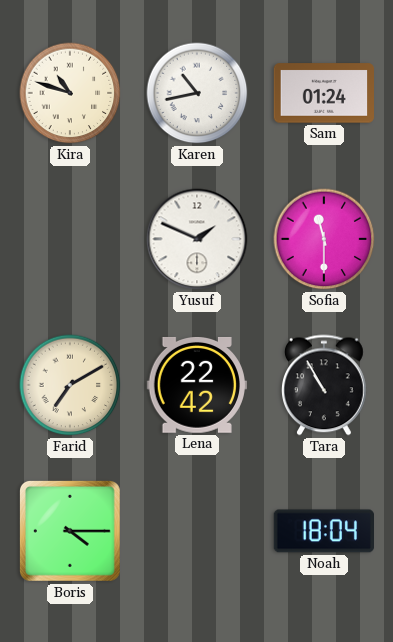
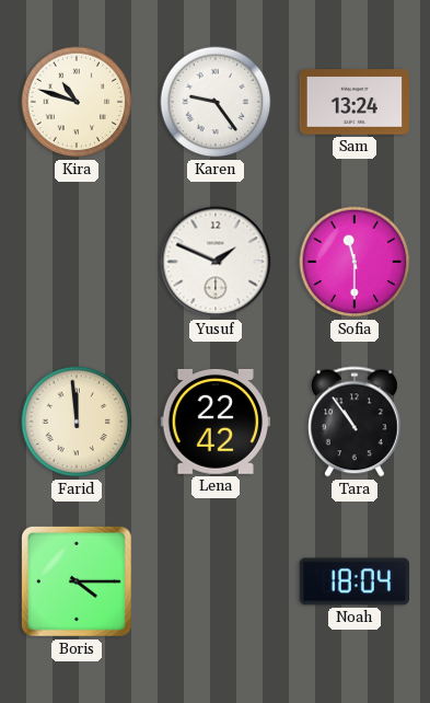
Karen: 10:43 -> 9:24 (216, 102)
Sam: 01:24 -> 13:24 (355, 102)
Farid: 7:10 -> 11:59 (77, 422)
Tara: 10:55 -> 10:54 (356, 422)
